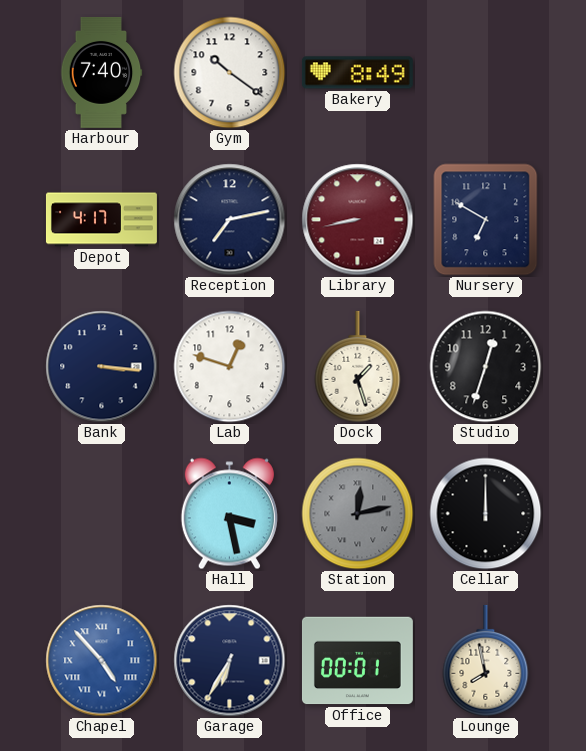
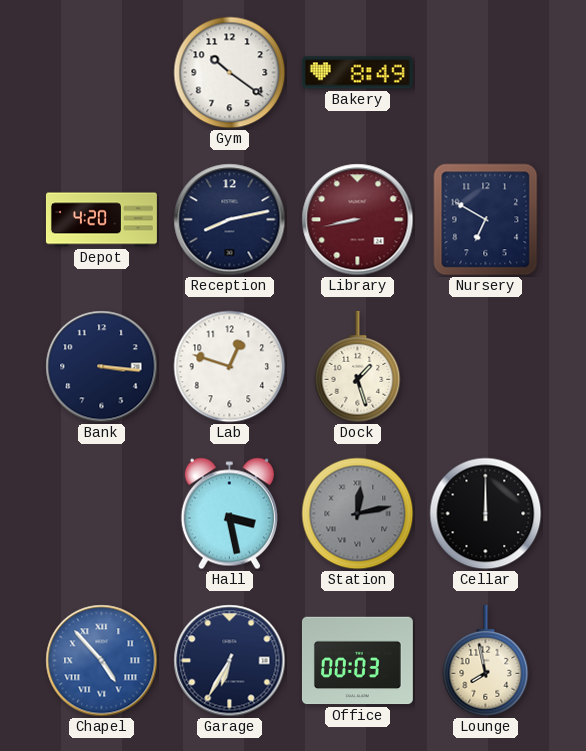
Harbour: 7:40 -> none (101, 72)
Depot: 4:17 -> 4:20 (101, 220)
Reception: 7:13 -> 8:13 (230, 220)
Studio: 12:33 -> none (486, 367)
Office: 00:01 -> 00:03 (357, 661)
